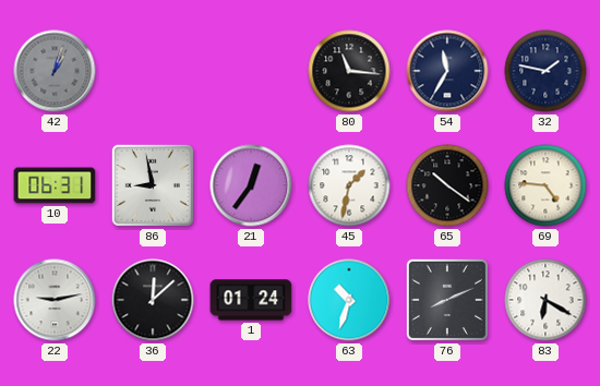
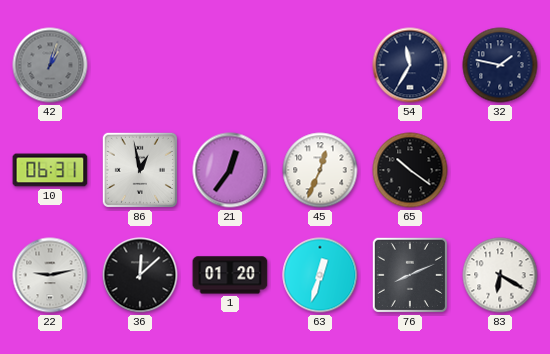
80: 11:16 -> none (349, 71)
86: 8:58 -> 12:58 (140, 170)
45: 1:32 -> 12:34 (320, 170)
69: 4:46 -> none (545, 185)
1: 01:24 -> 01:20 (230, 275)
63: 10:33 -> 12:33 (320, 275)
